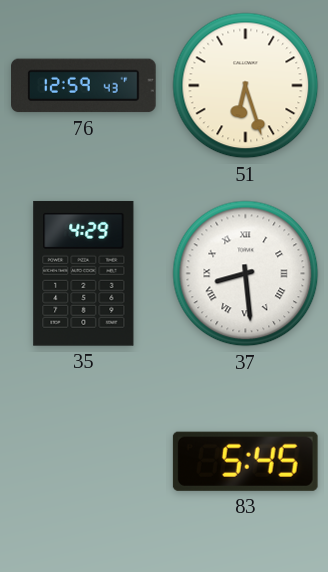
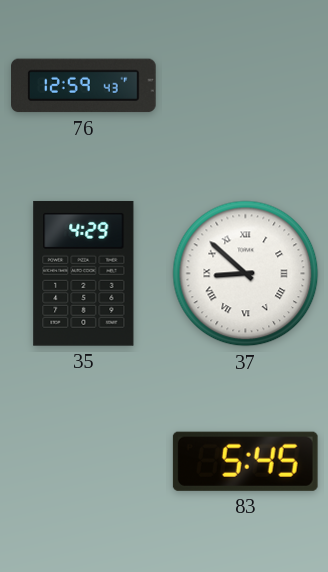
51: 6:27 -> none (246, 86)
37: 8:29 -> 8:52 (246, 274)
